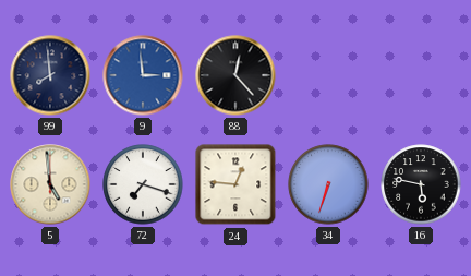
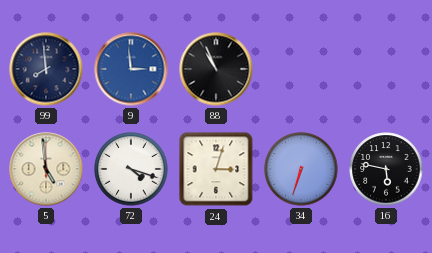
88: 12:23 -> 10:56 (216, 69)
72: 7:18 -> 4:18 (131, 169)
24: 12:46 -> 3:03 (216, 169)
